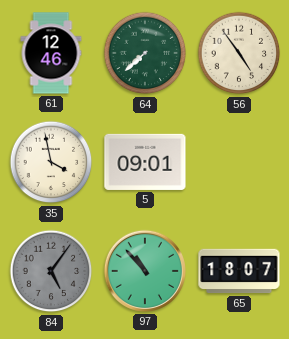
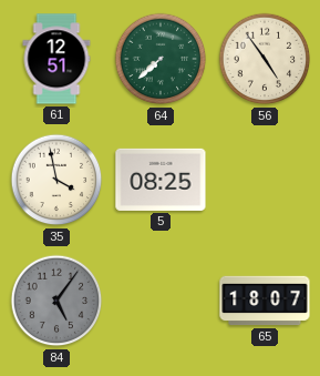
61: 12:46 -> 12:51 (56, 59)
5: 09:01 -> 08:25 (161, 180)
97: 10:53 -> none (145, 271)
